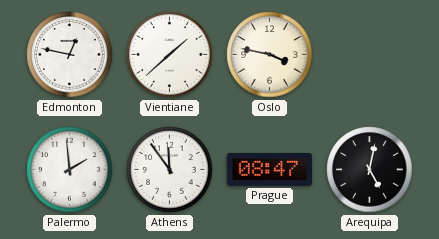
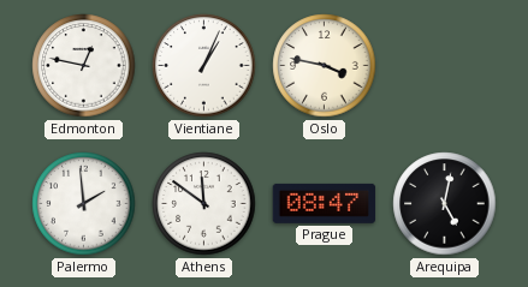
Vientiane: 1:38 -> 1:04 (204, 66)
Athens: 11:54 -> 11:51 (204, 204)
